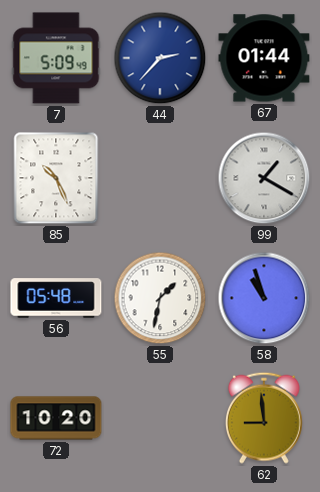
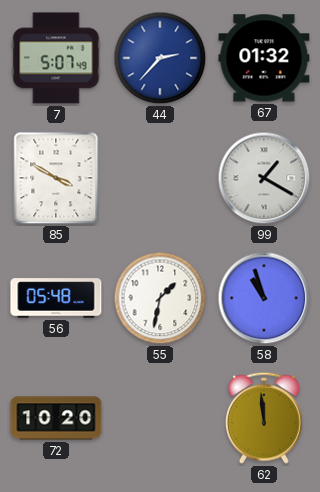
7: 5:09 -> 5:07 (56, 58)
67: 01:44 -> 01:32 (264, 58)
85: 10:26 -> 3:50 (56, 178)
62: 8:59 -> 11:59 (264, 418)
